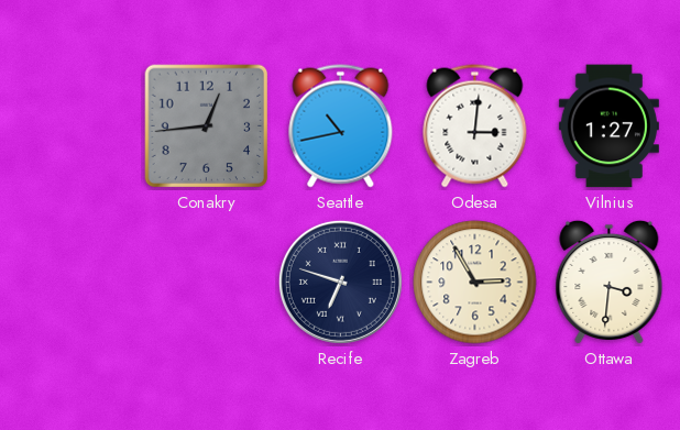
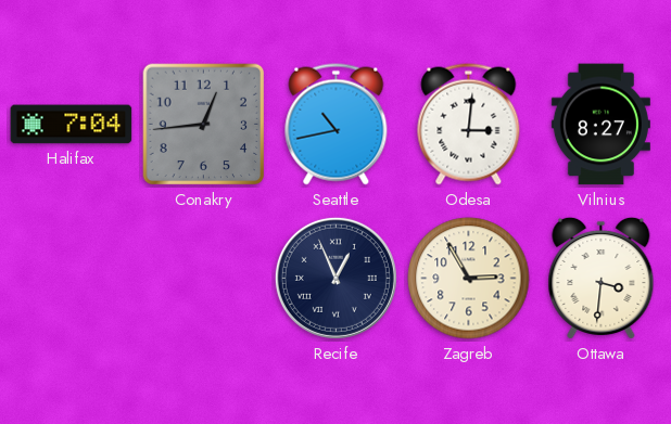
Halifax: none -> 7:04 (72, 125)
Vilnius: 1:27 -> 8:27 (600, 125)
Recife: 6:48 -> 12:56 (335, 278)
